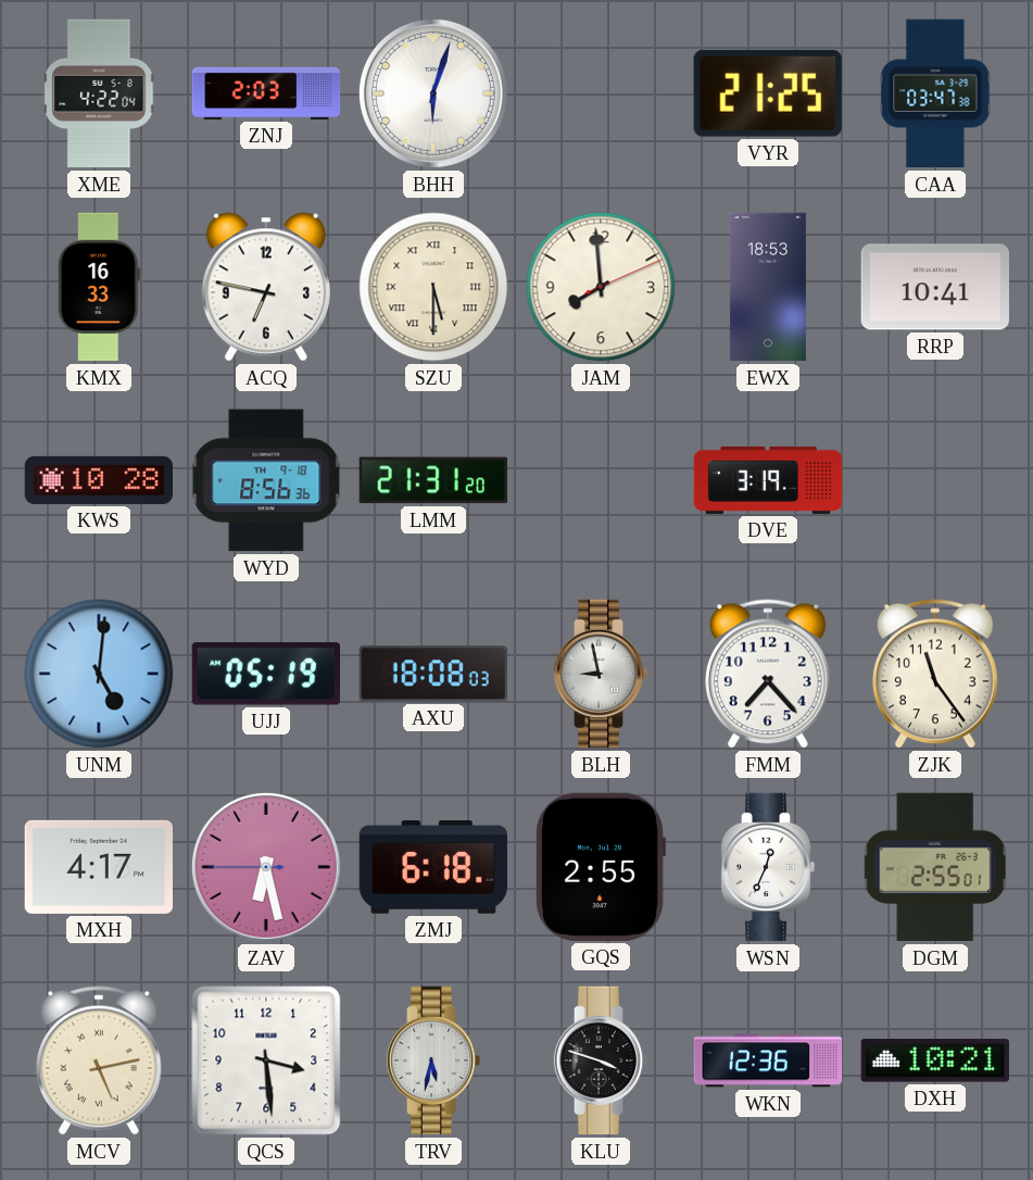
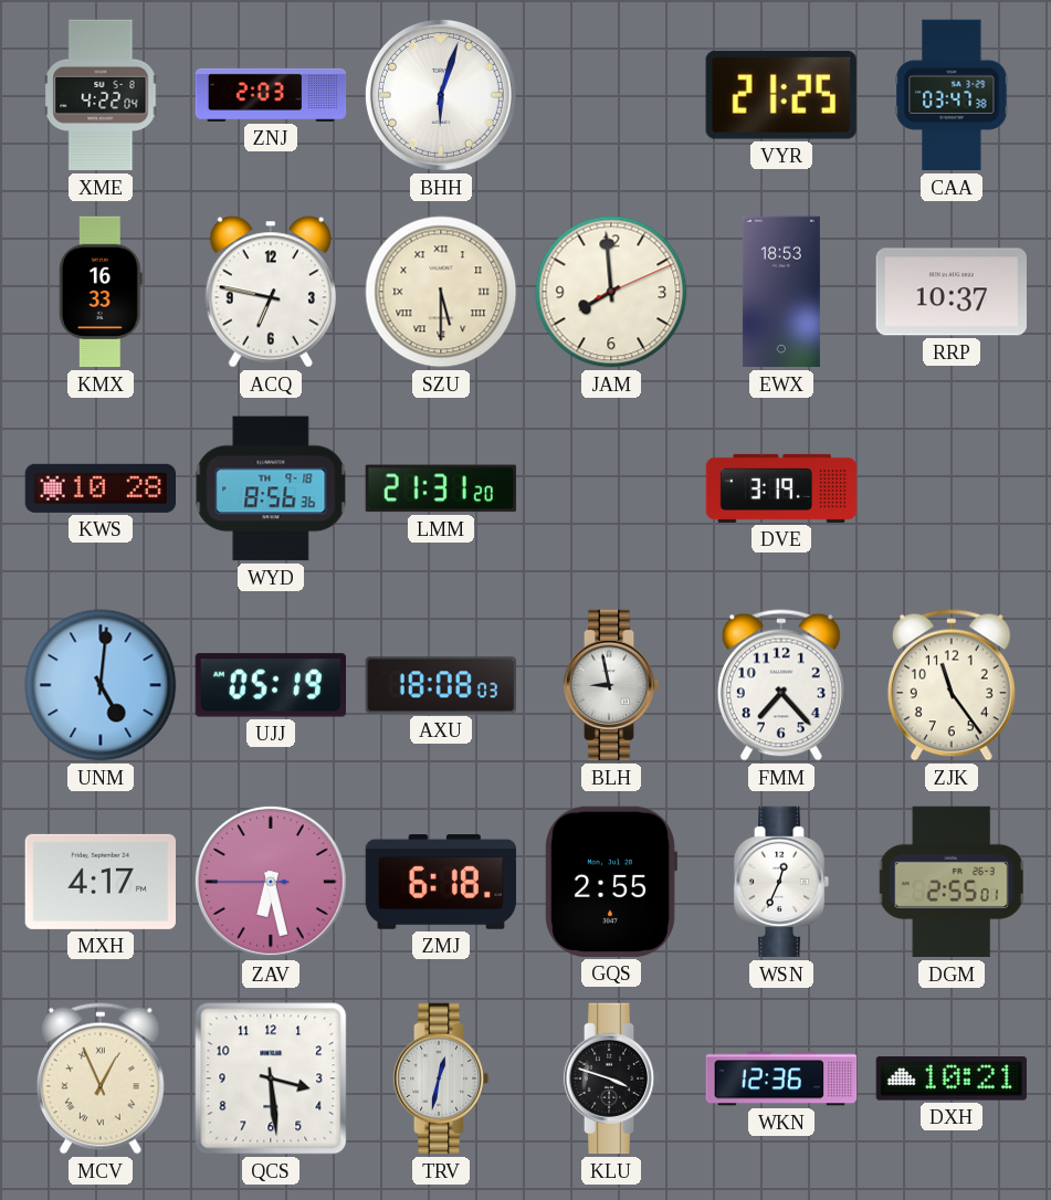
RRP: 10:41 -> 10:37 (950, 292)
MCV: 5:13 -> 12:56 (101, 1078)
TRV: 5:32 -> 12:32 (441, 1078)
